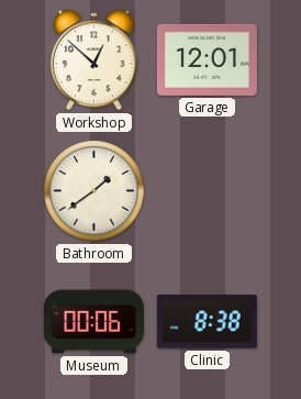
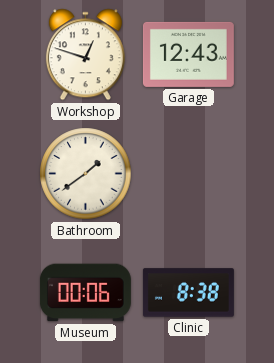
Workshop: 12:52 -> 12:48 (85, 55)
Garage: 12:01 -> 12:43 (188, 54)
